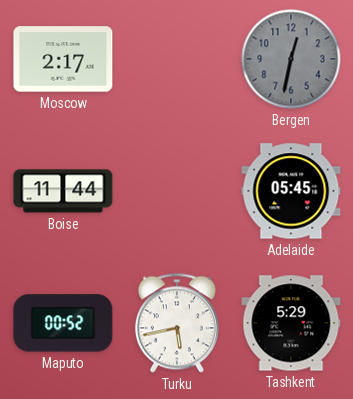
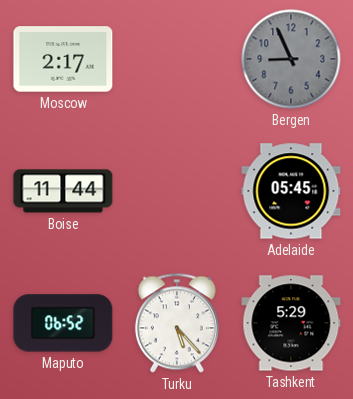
Bergen: 12:32 -> 8:56 (291, 59)
Maputo: 00:52 -> 06:52 (63, 323)
Turku: 5:43 -> 5:23 (177, 323)
